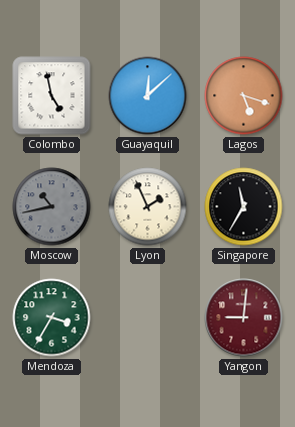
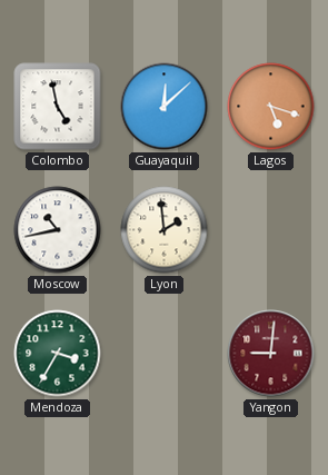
Moscow dial: grey -> white (58, 230)
Lyon: 1:56 -> 1:59 (165, 230)
Singapore: 11:35 -> none (244, 207)
